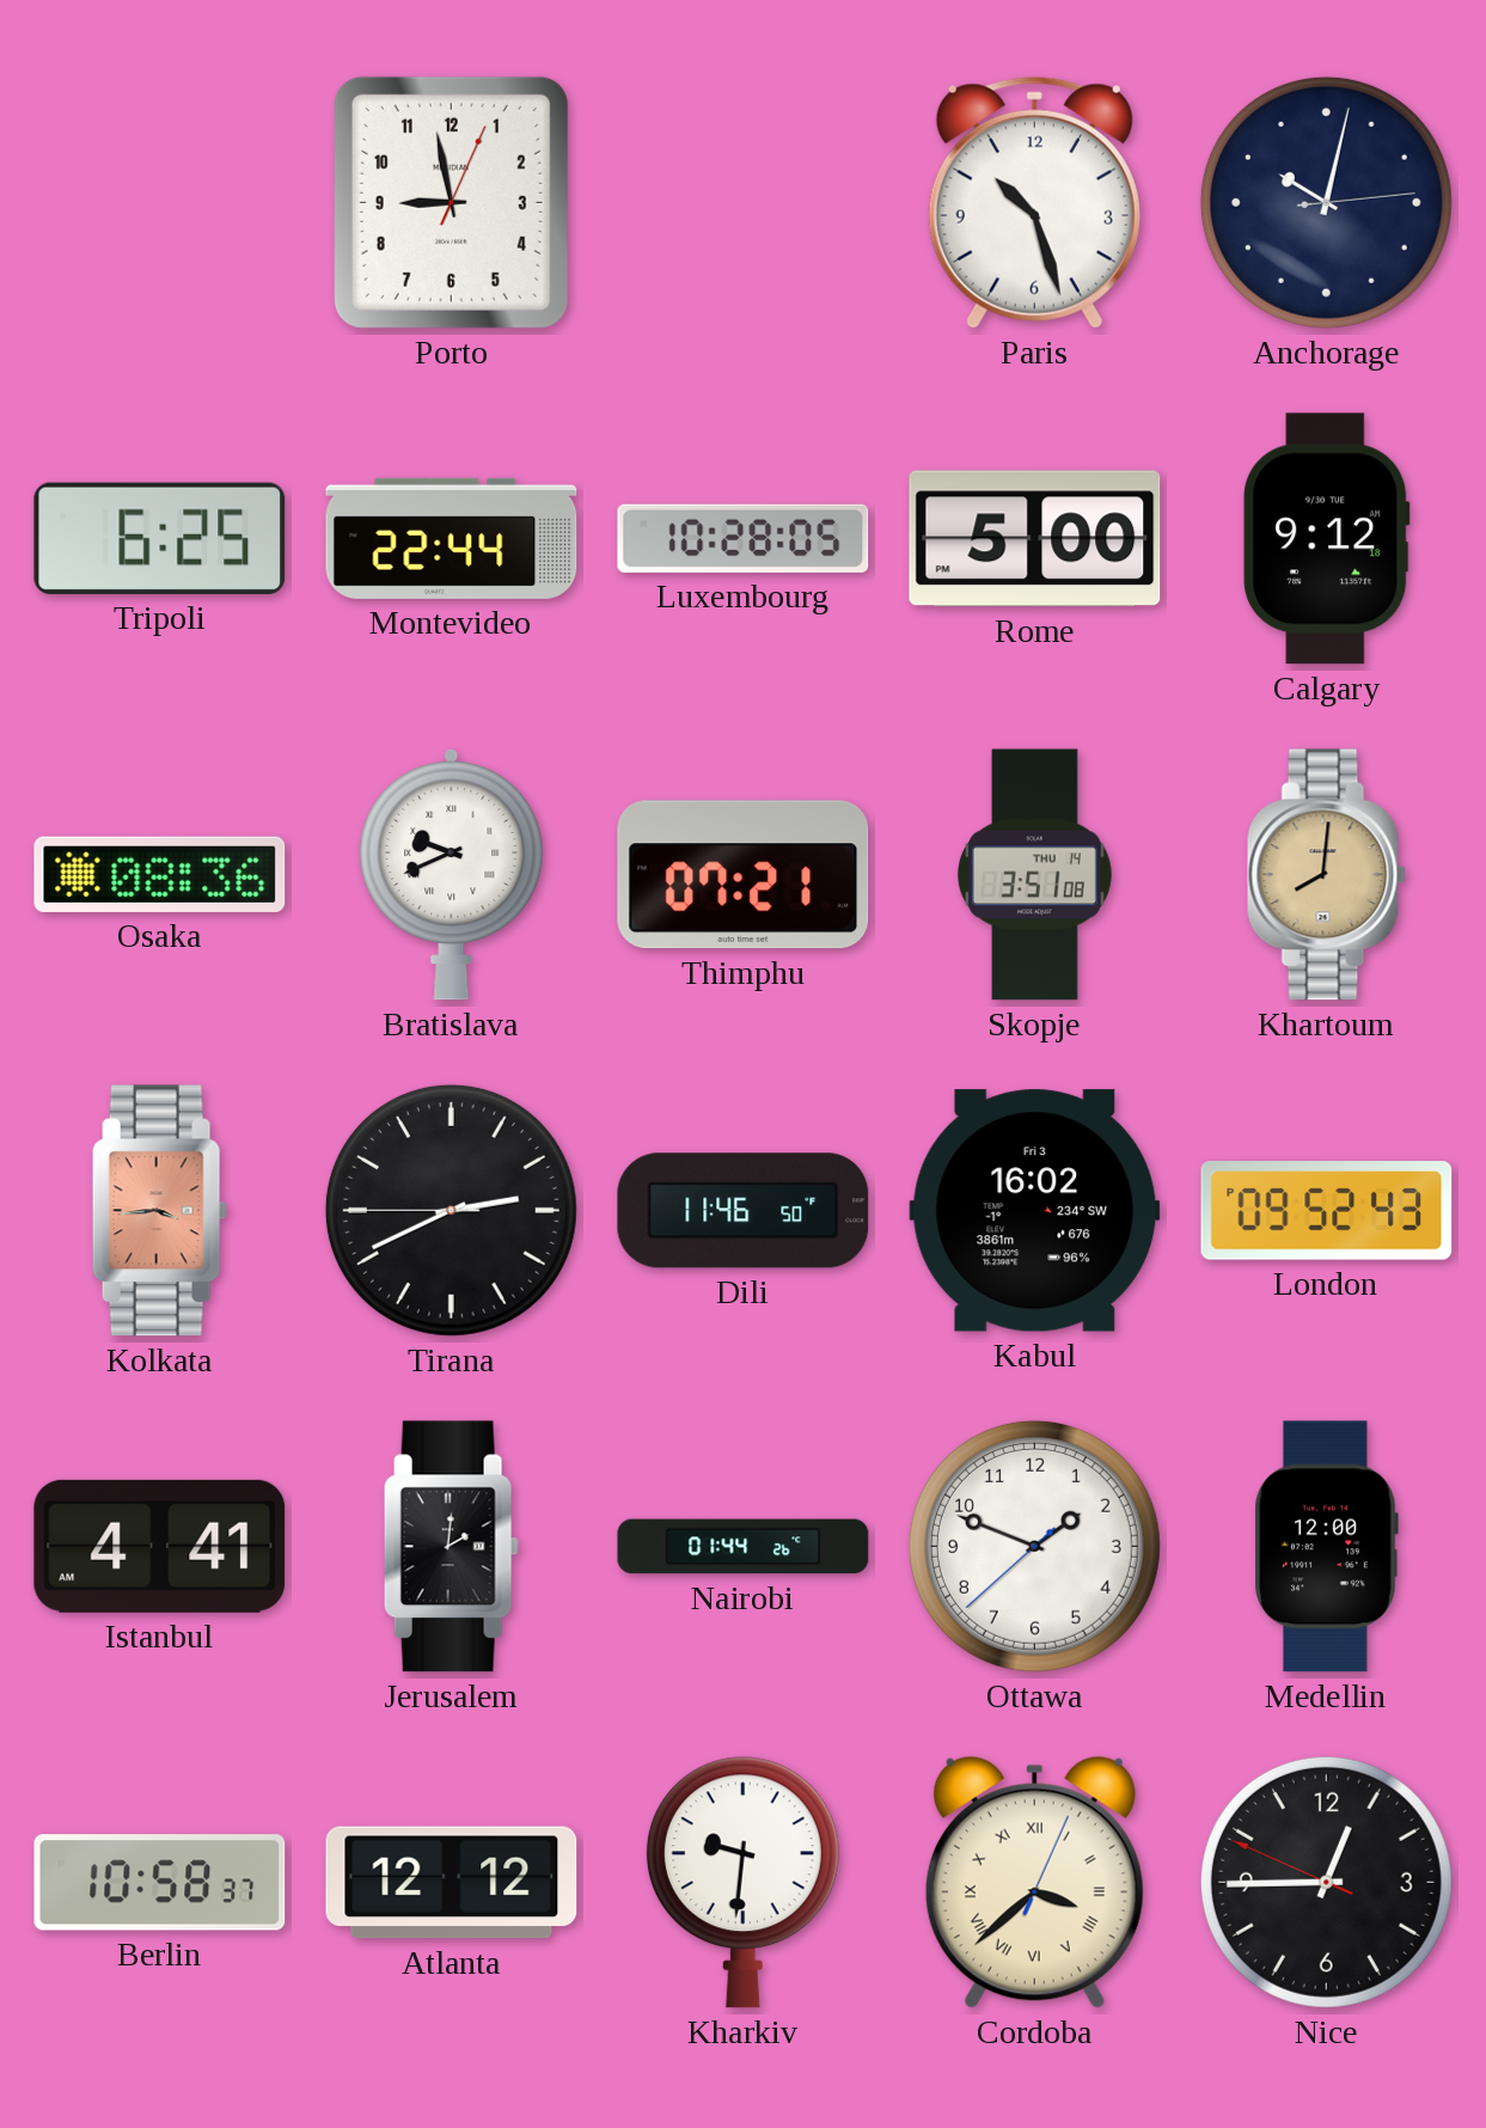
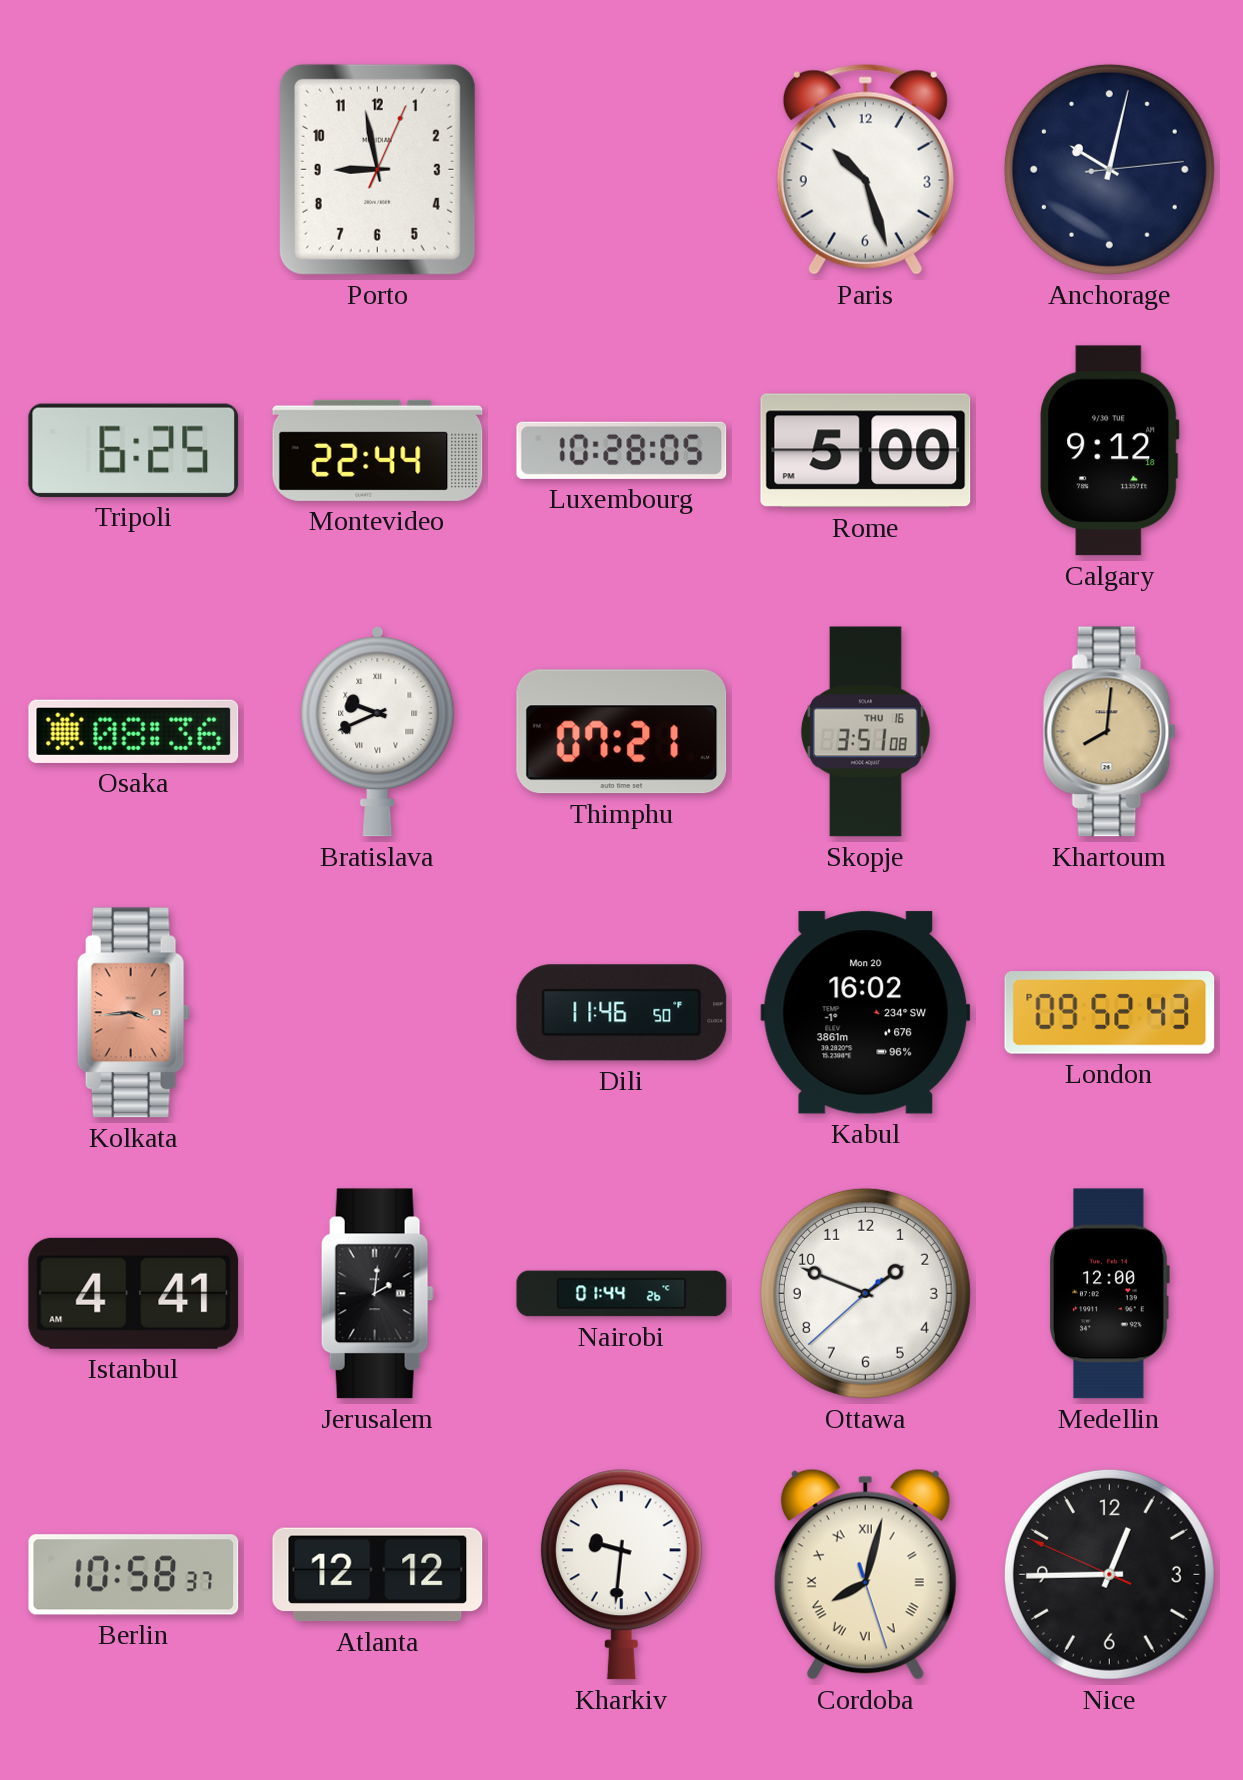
Skopje date: THU 14 -> THU 16 (865, 732)
Tirana: 2:40 -> none (451, 1210)
Kabul date: Fri 3 -> Mon 20 (866, 1013)
Cordoba: 3:38 -> 8:02 (865, 1574)
